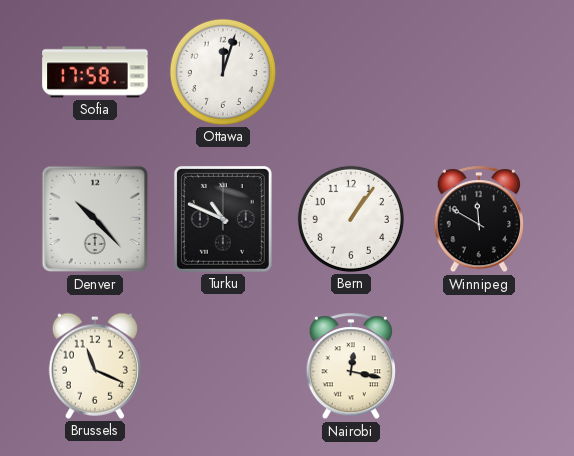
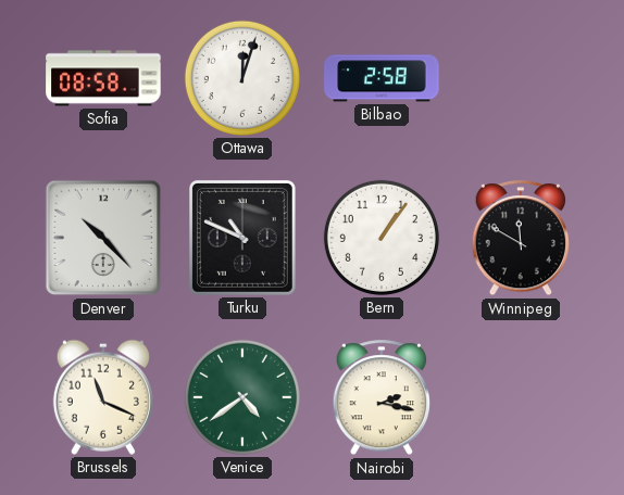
Sofia: 17:58 -> 08:58 (103, 78)
Bilbao: none -> 2:58 (382, 78)
Venice: none -> 4:39 (242, 397)
Nairobi: 12:17 -> 2:17 (380, 398)
